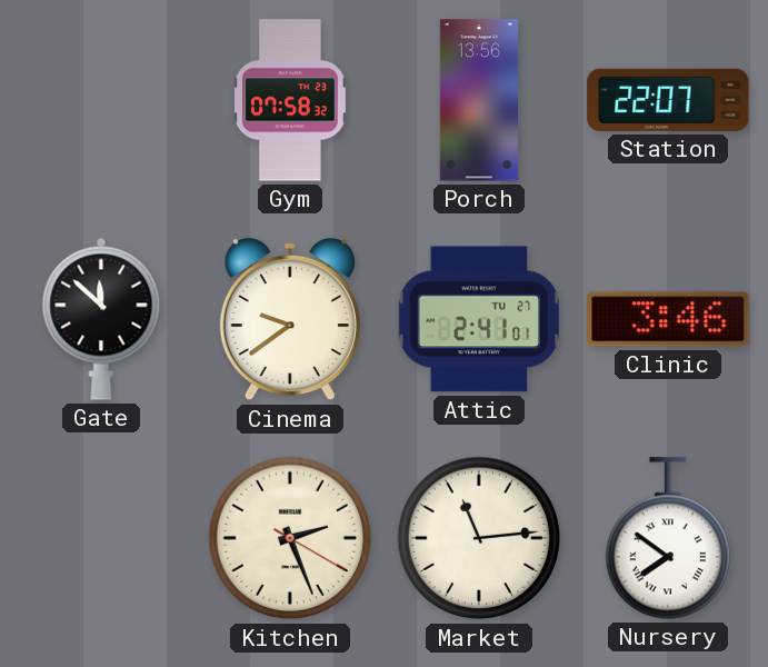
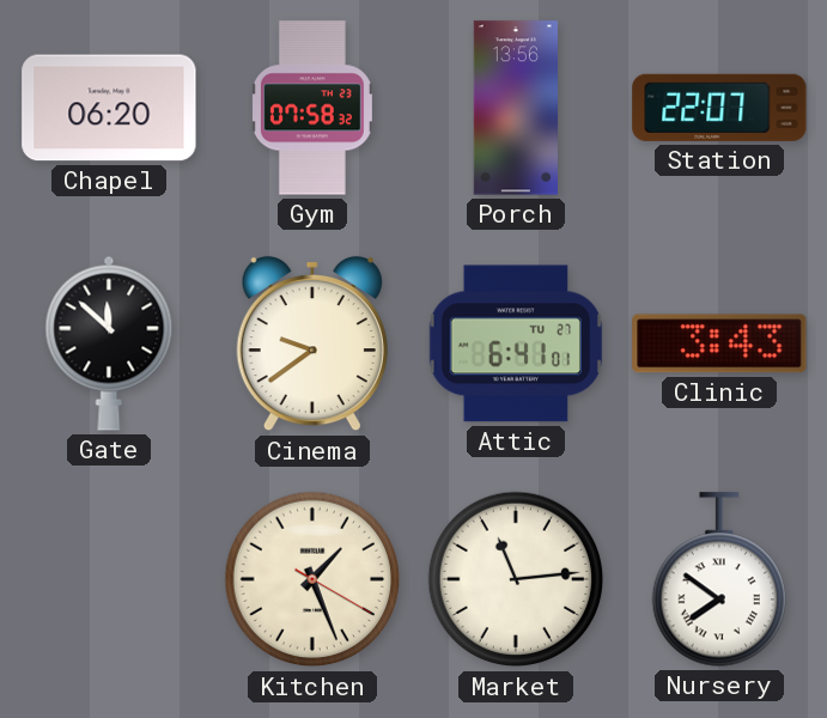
Chapel: none -> 06:20 (109, 108)
Attic: 2:41 -> 6:41 (516, 343)
Clinic: 3:46 -> 3:43 (719, 343)
Kitchen: 2:26 -> 1:26 (312, 579)
